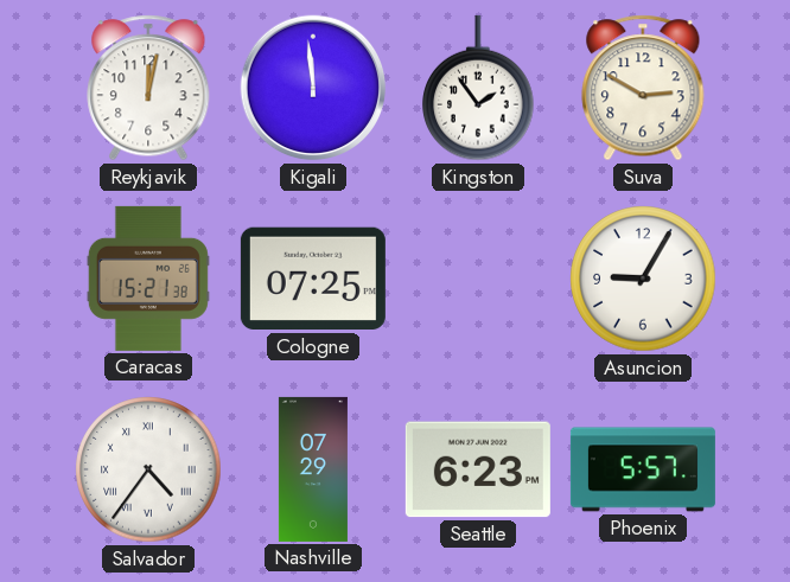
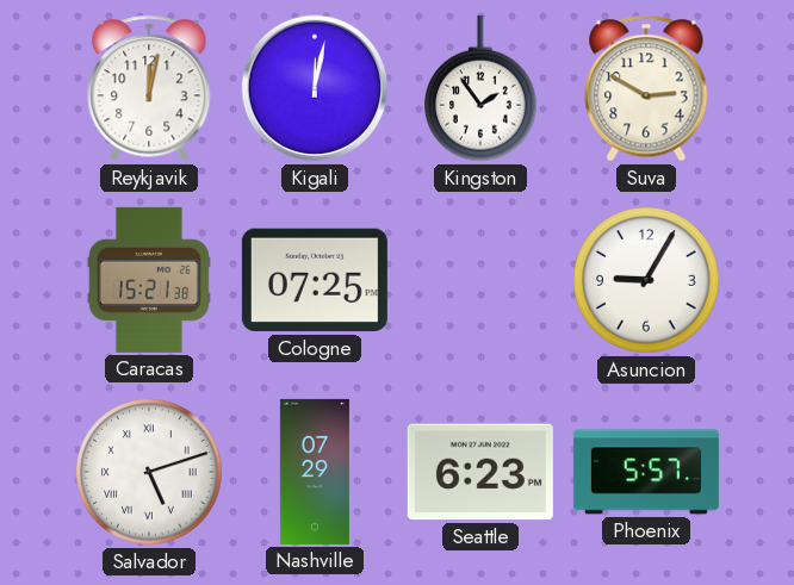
Kigali: 11:59 -> 12:02 (315, 88)
Salvador: 4:36 -> 5:12 (149, 472)
